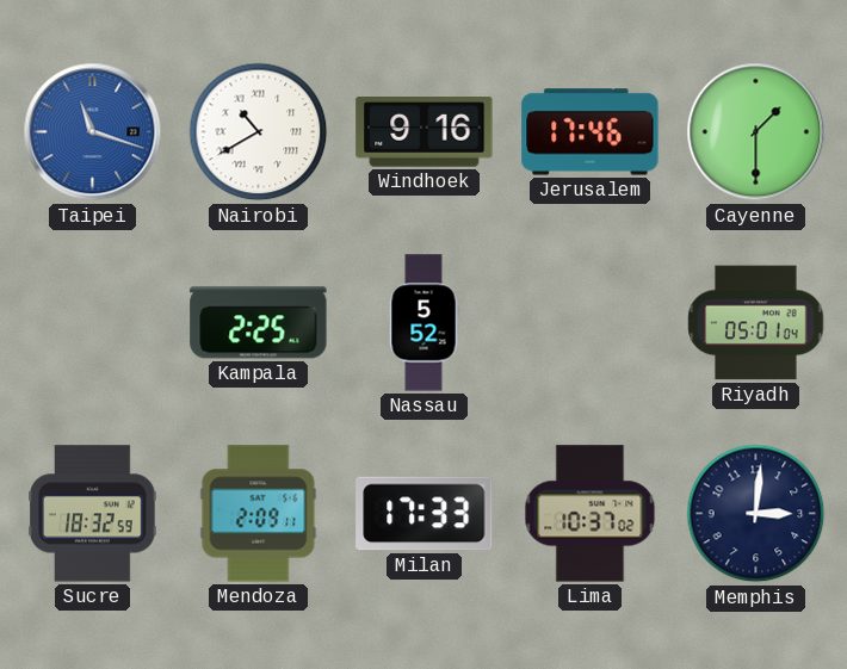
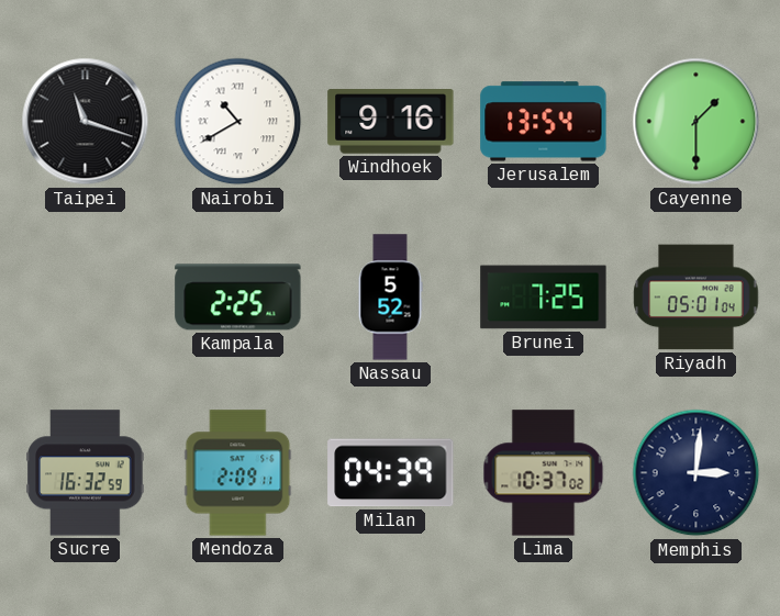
Taipei dial: blue -> black (86, 122)
Jerusalem: 17:46 -> 13:54 (544, 122)
Brunei: none -> 7:25 (544, 298)
Sucre: 18:32 -> 16:32 (86, 473)
Milan: 17:33 -> 04:39 (391, 473)
